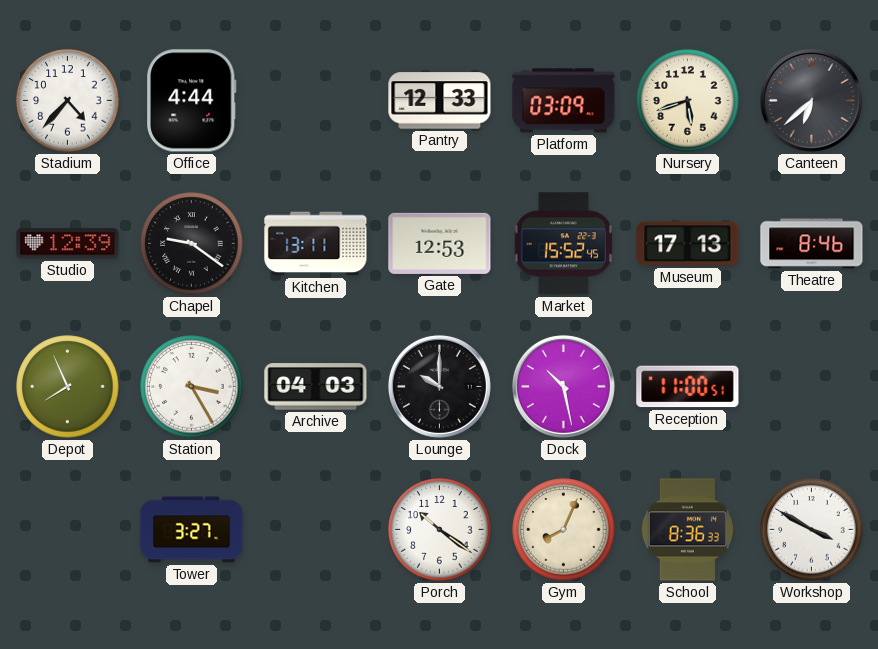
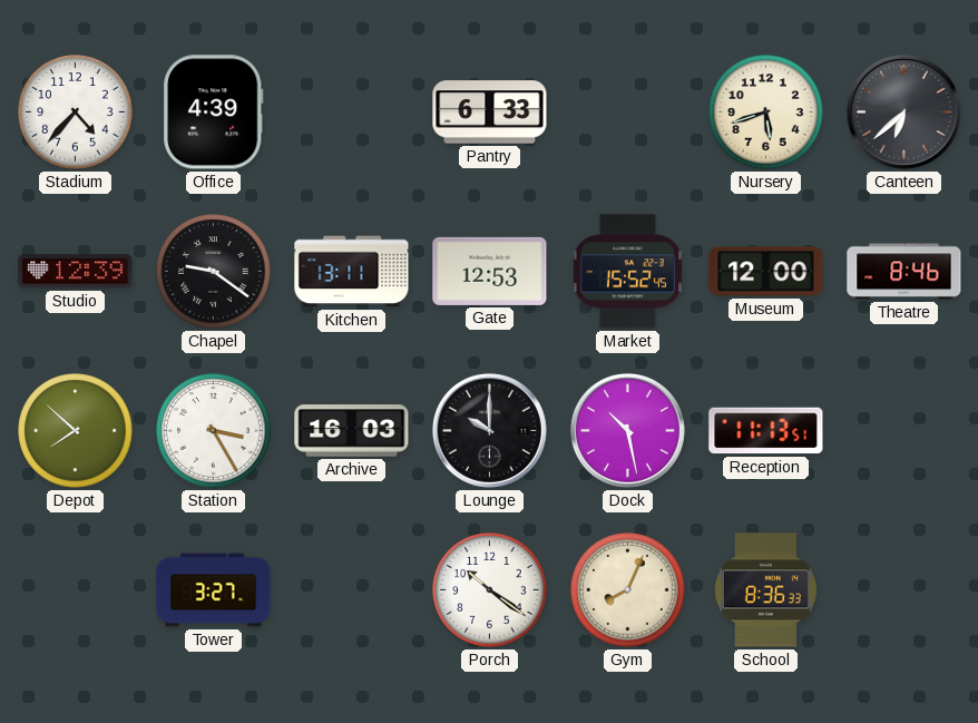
Office: 4:44 -> 4:39 (214, 113)
Pantry: 12:33 -> 6:33 (490, 113)
Platform: 03:09 -> none (564, 101)
Museum: 17:13 -> 12:00 (766, 272)
Depot: 7:56 -> 7:52 (76, 431)
Archive: 04:03 -> 16:03 (352, 431)
Reception: 11:00 -> 11:13 (766, 431)
Workshop: 3:50 -> none (812, 530)
